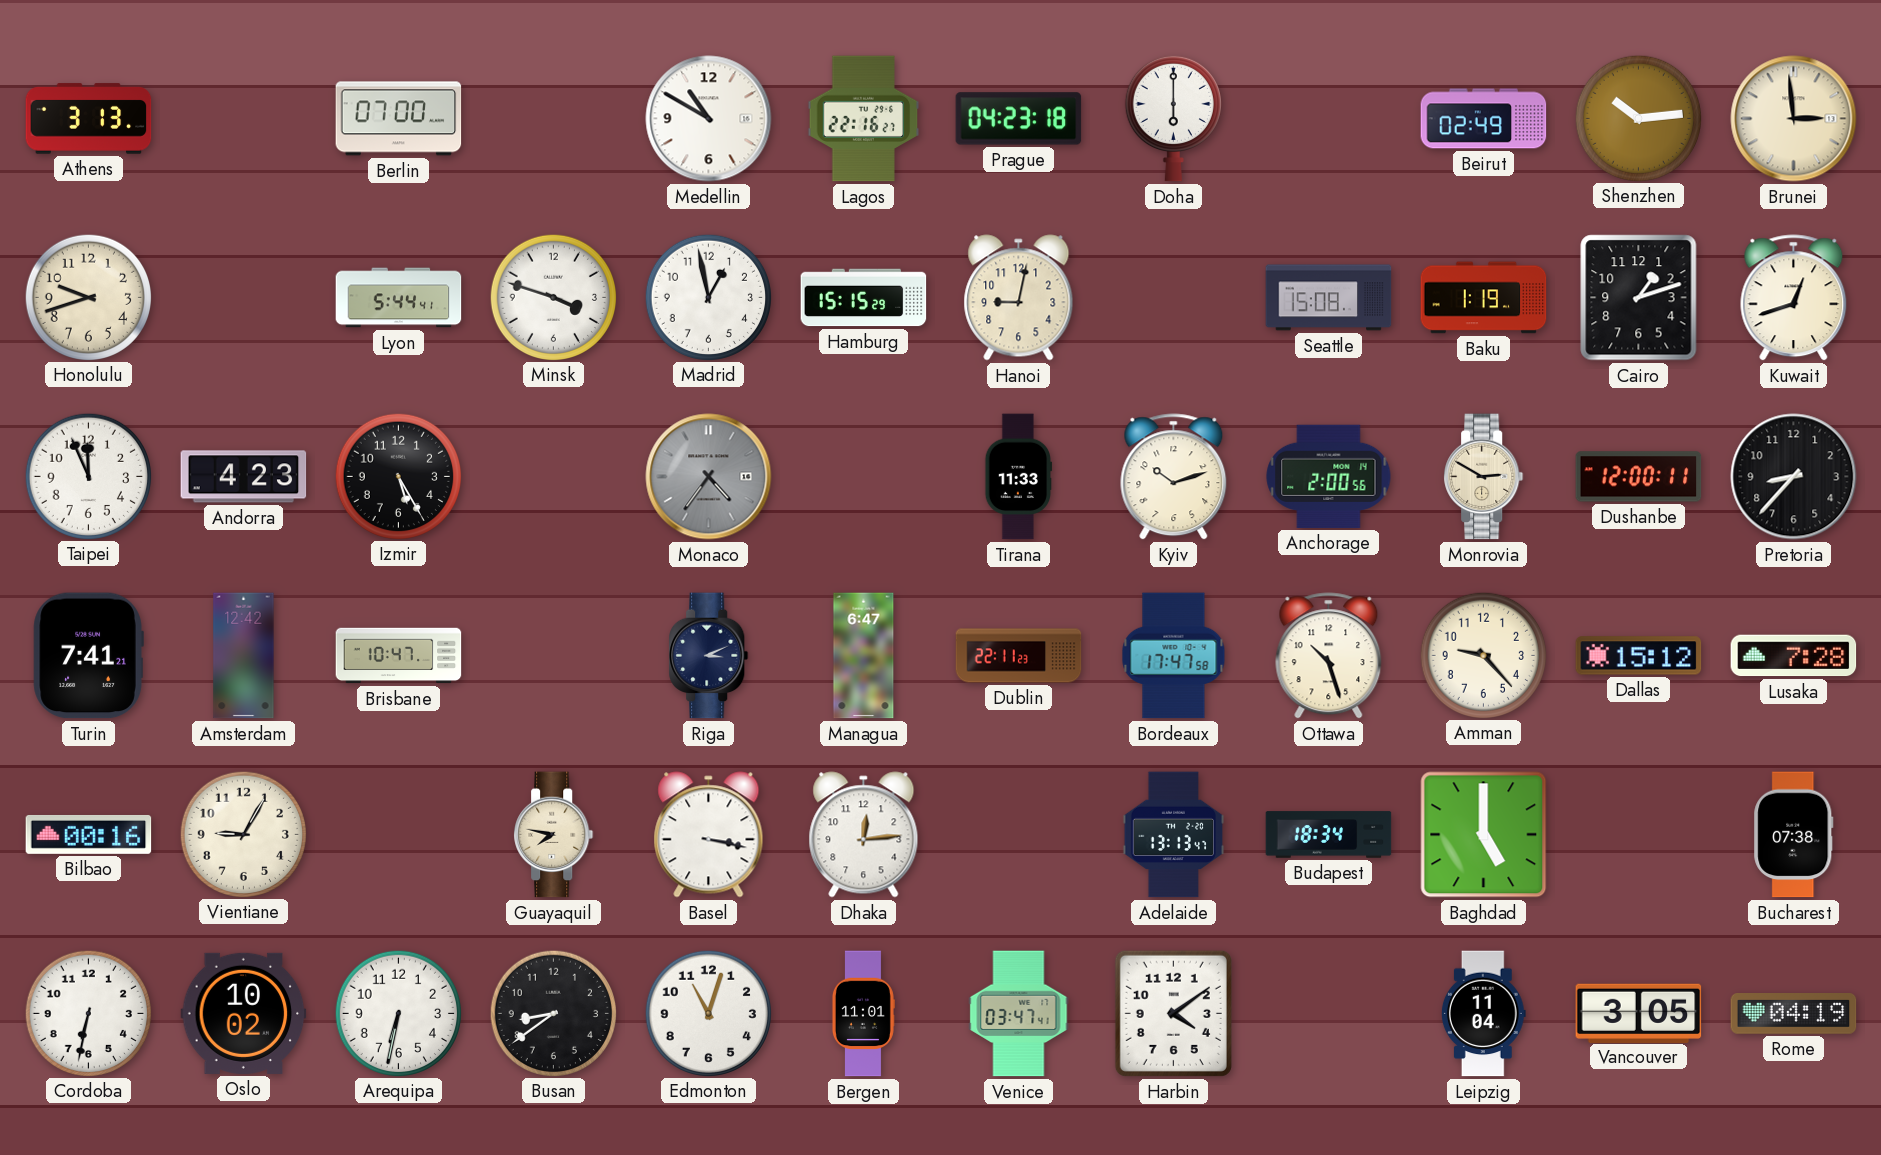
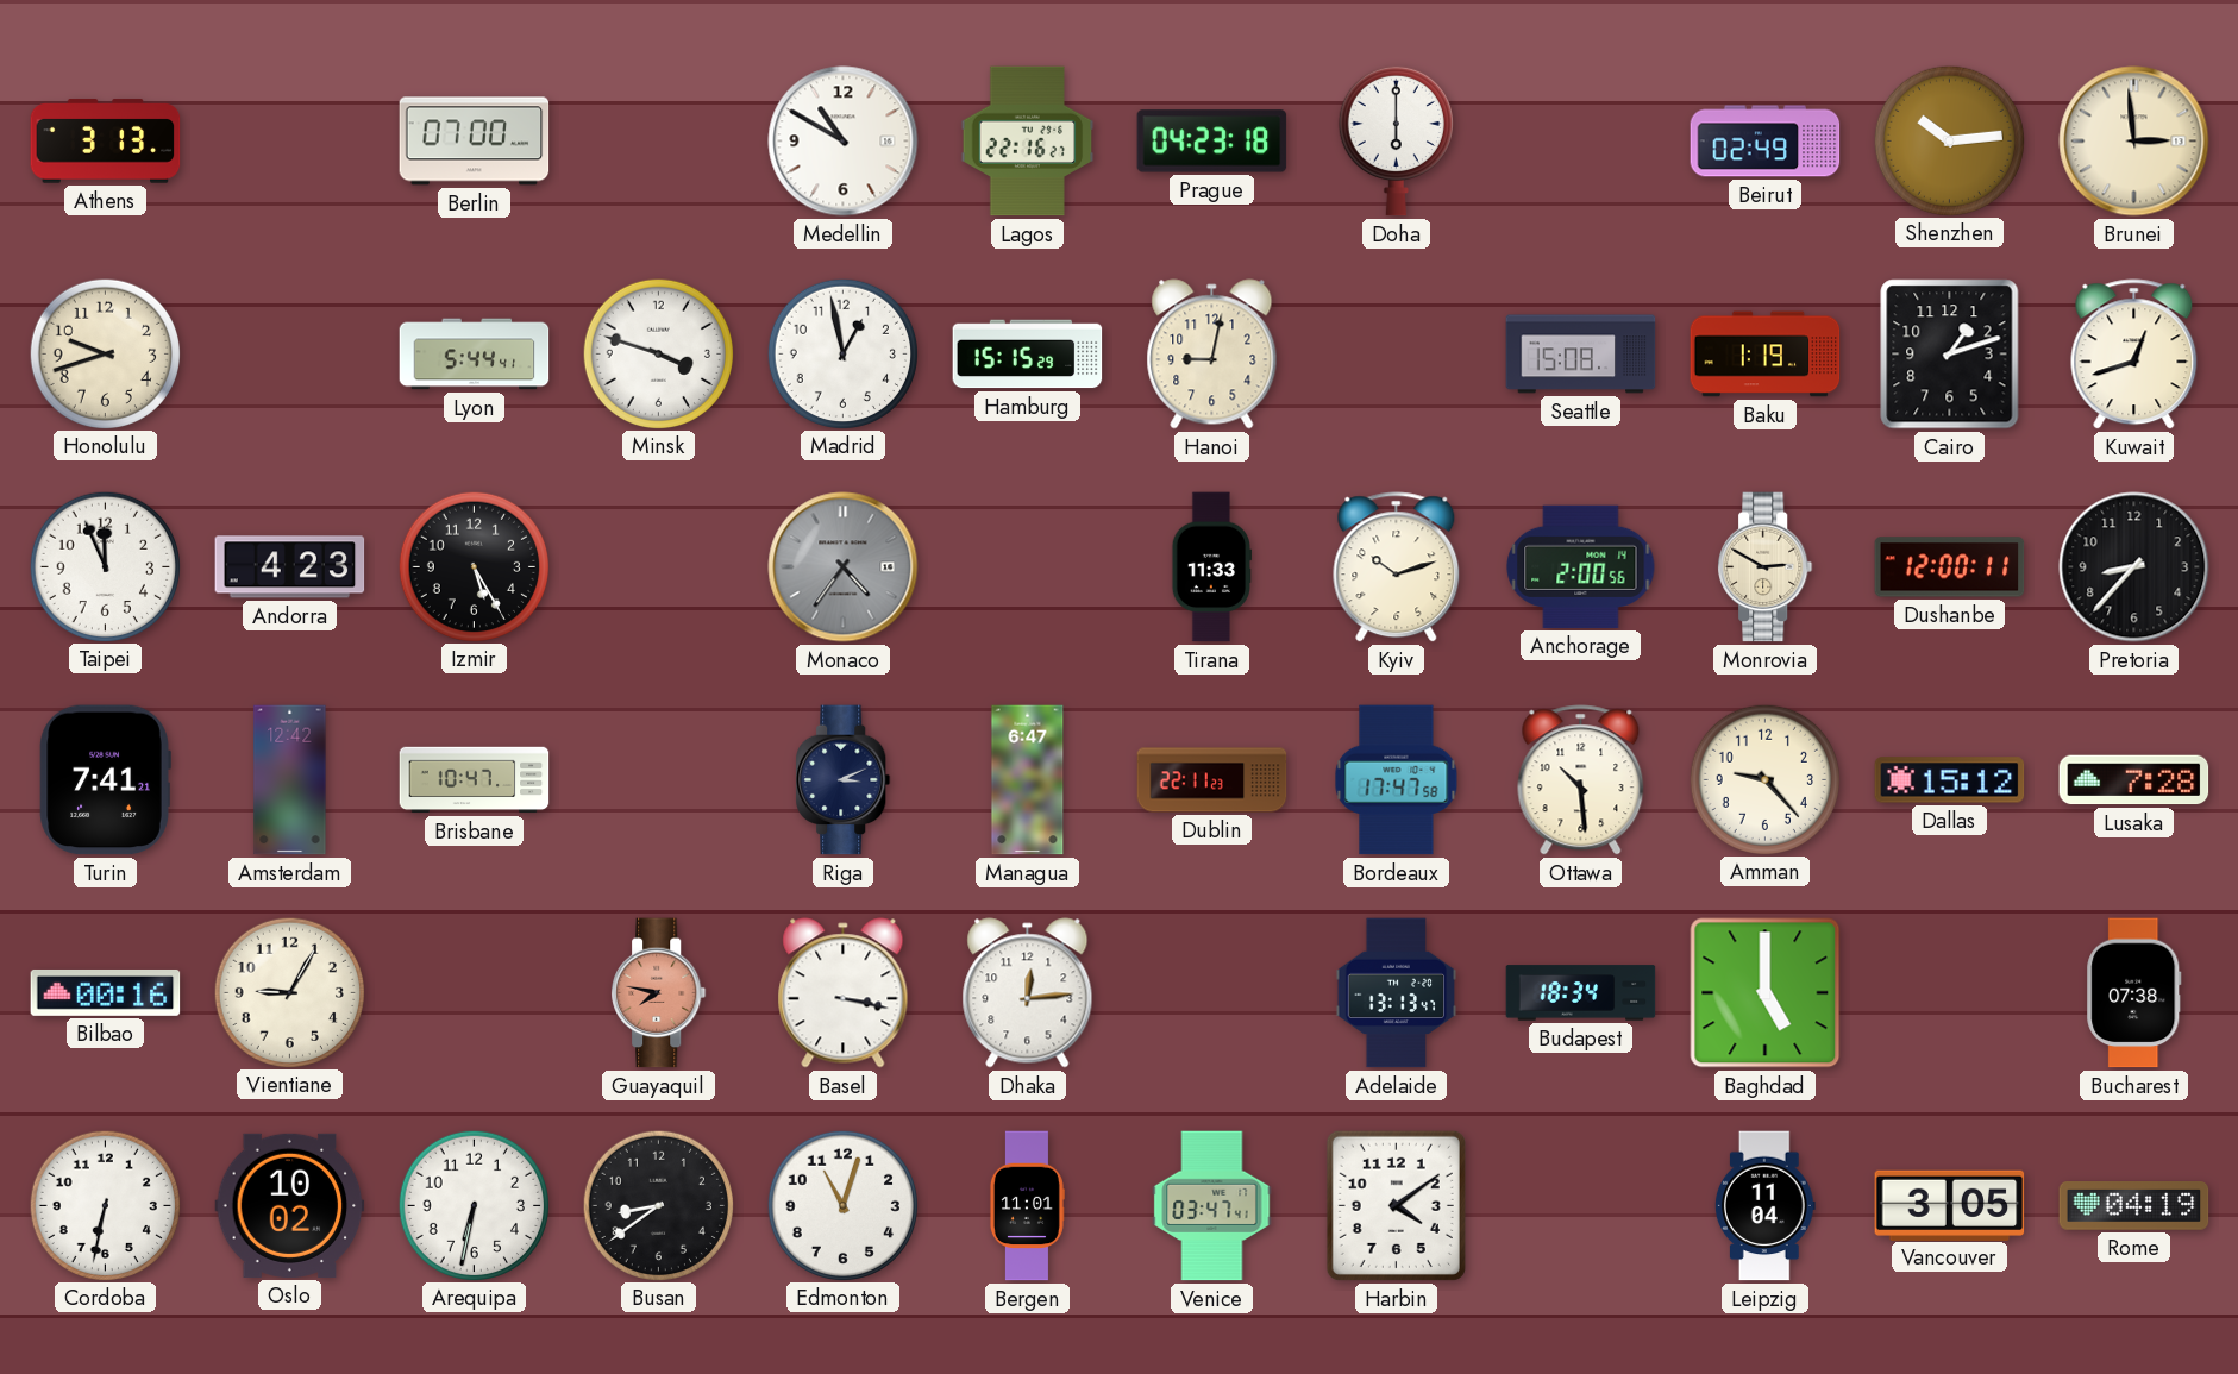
Ottawa: 10:27 -> 10:29 (1581, 780)
Guayaquil dial: cream -> salmon (659, 993)
